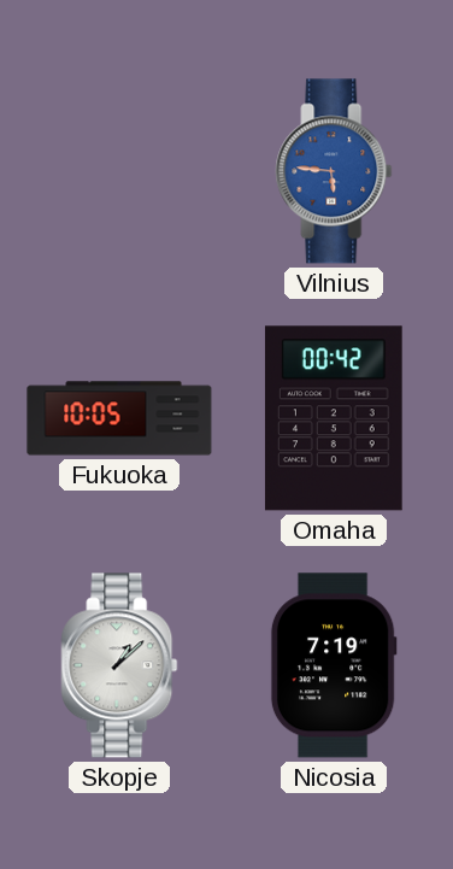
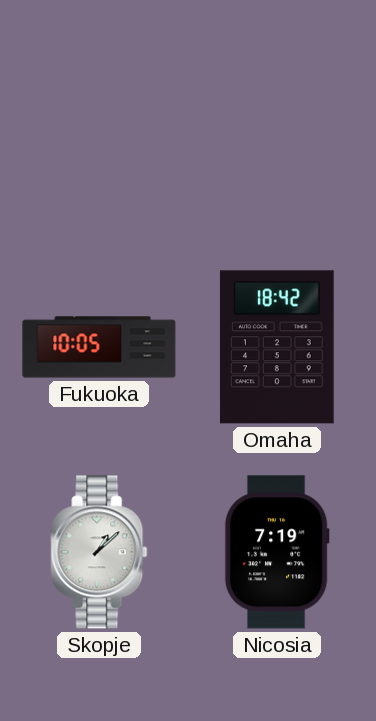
Vilnius: 5:46 -> none (334, 171)
Omaha: 00:42 -> 18:42 (277, 347)
